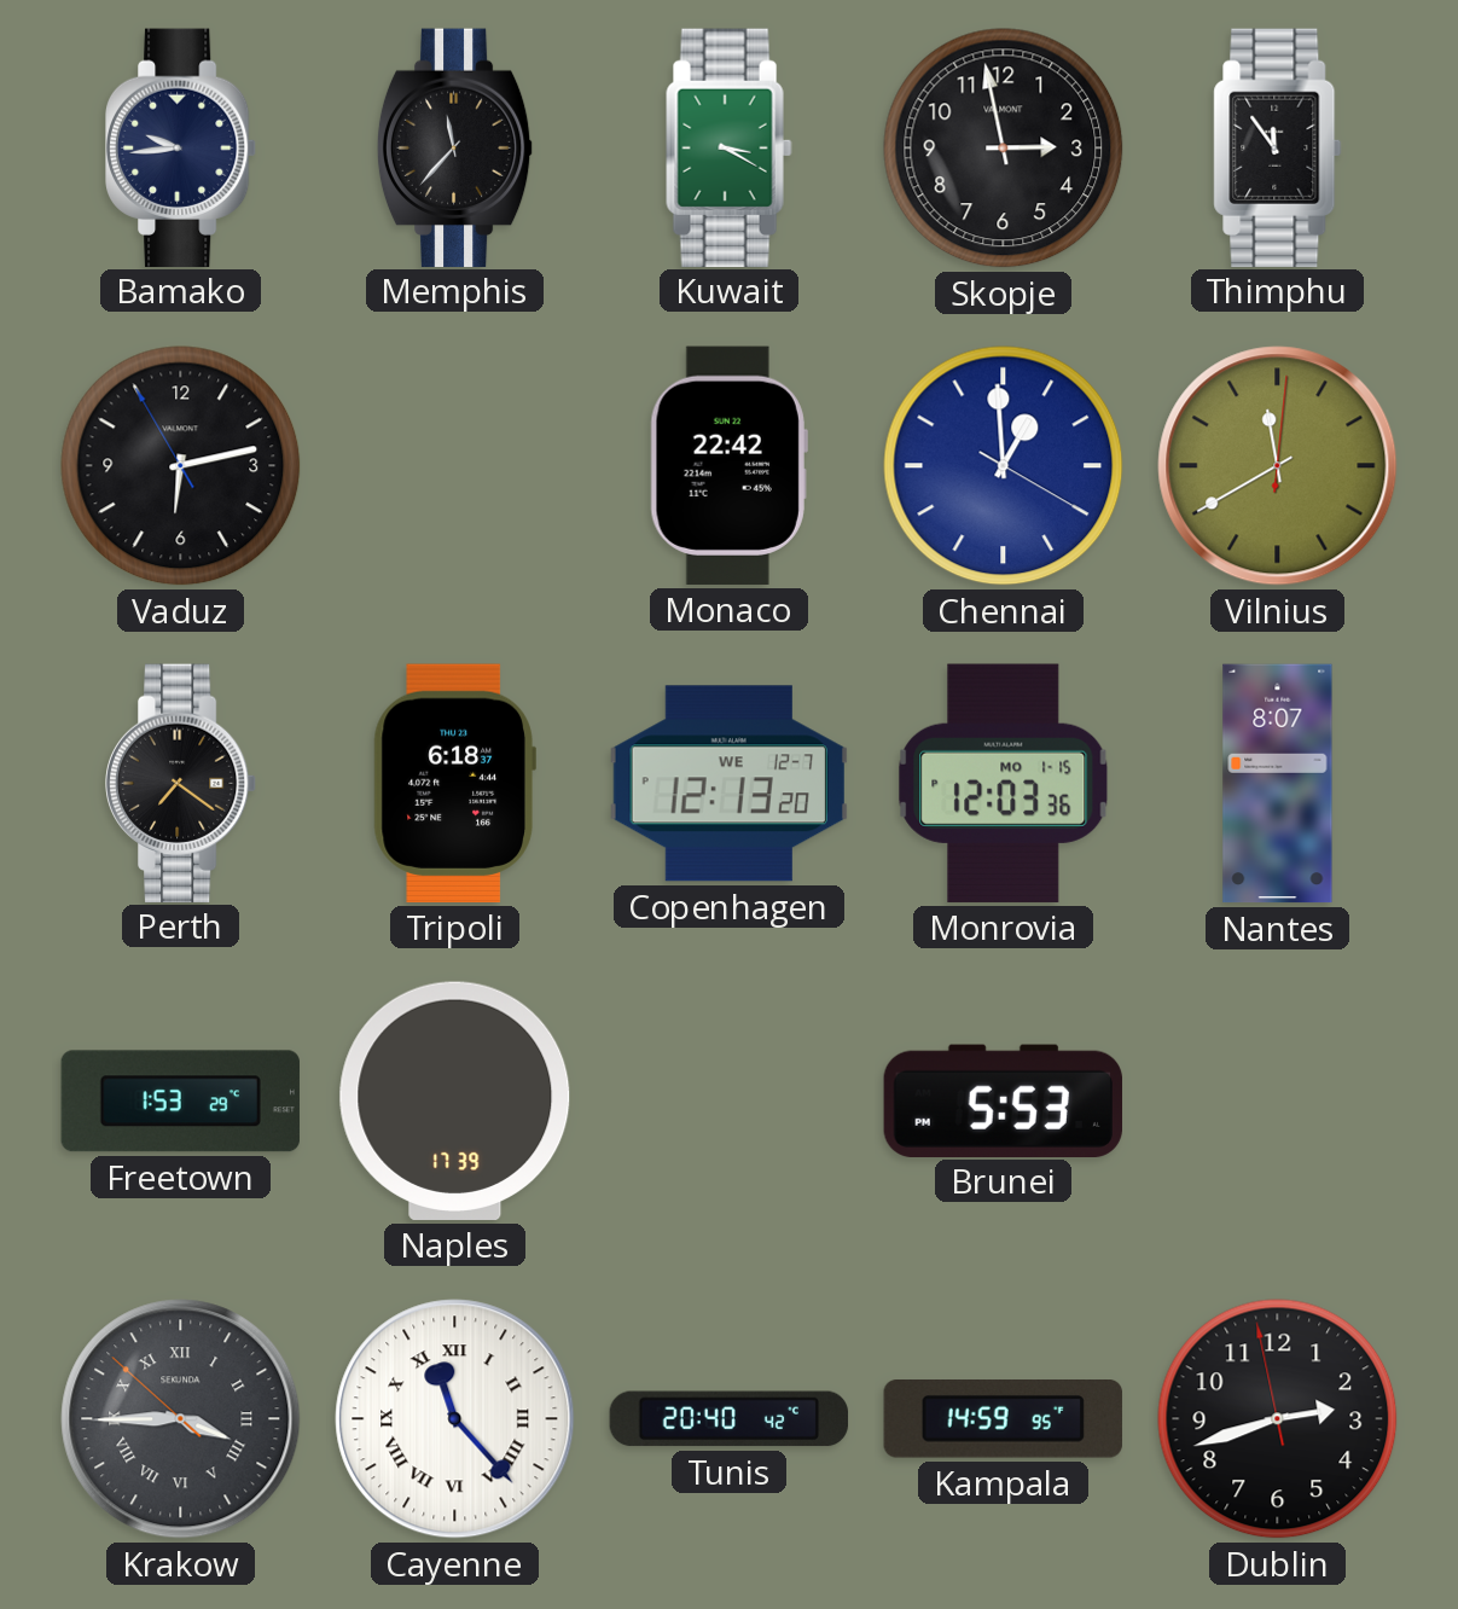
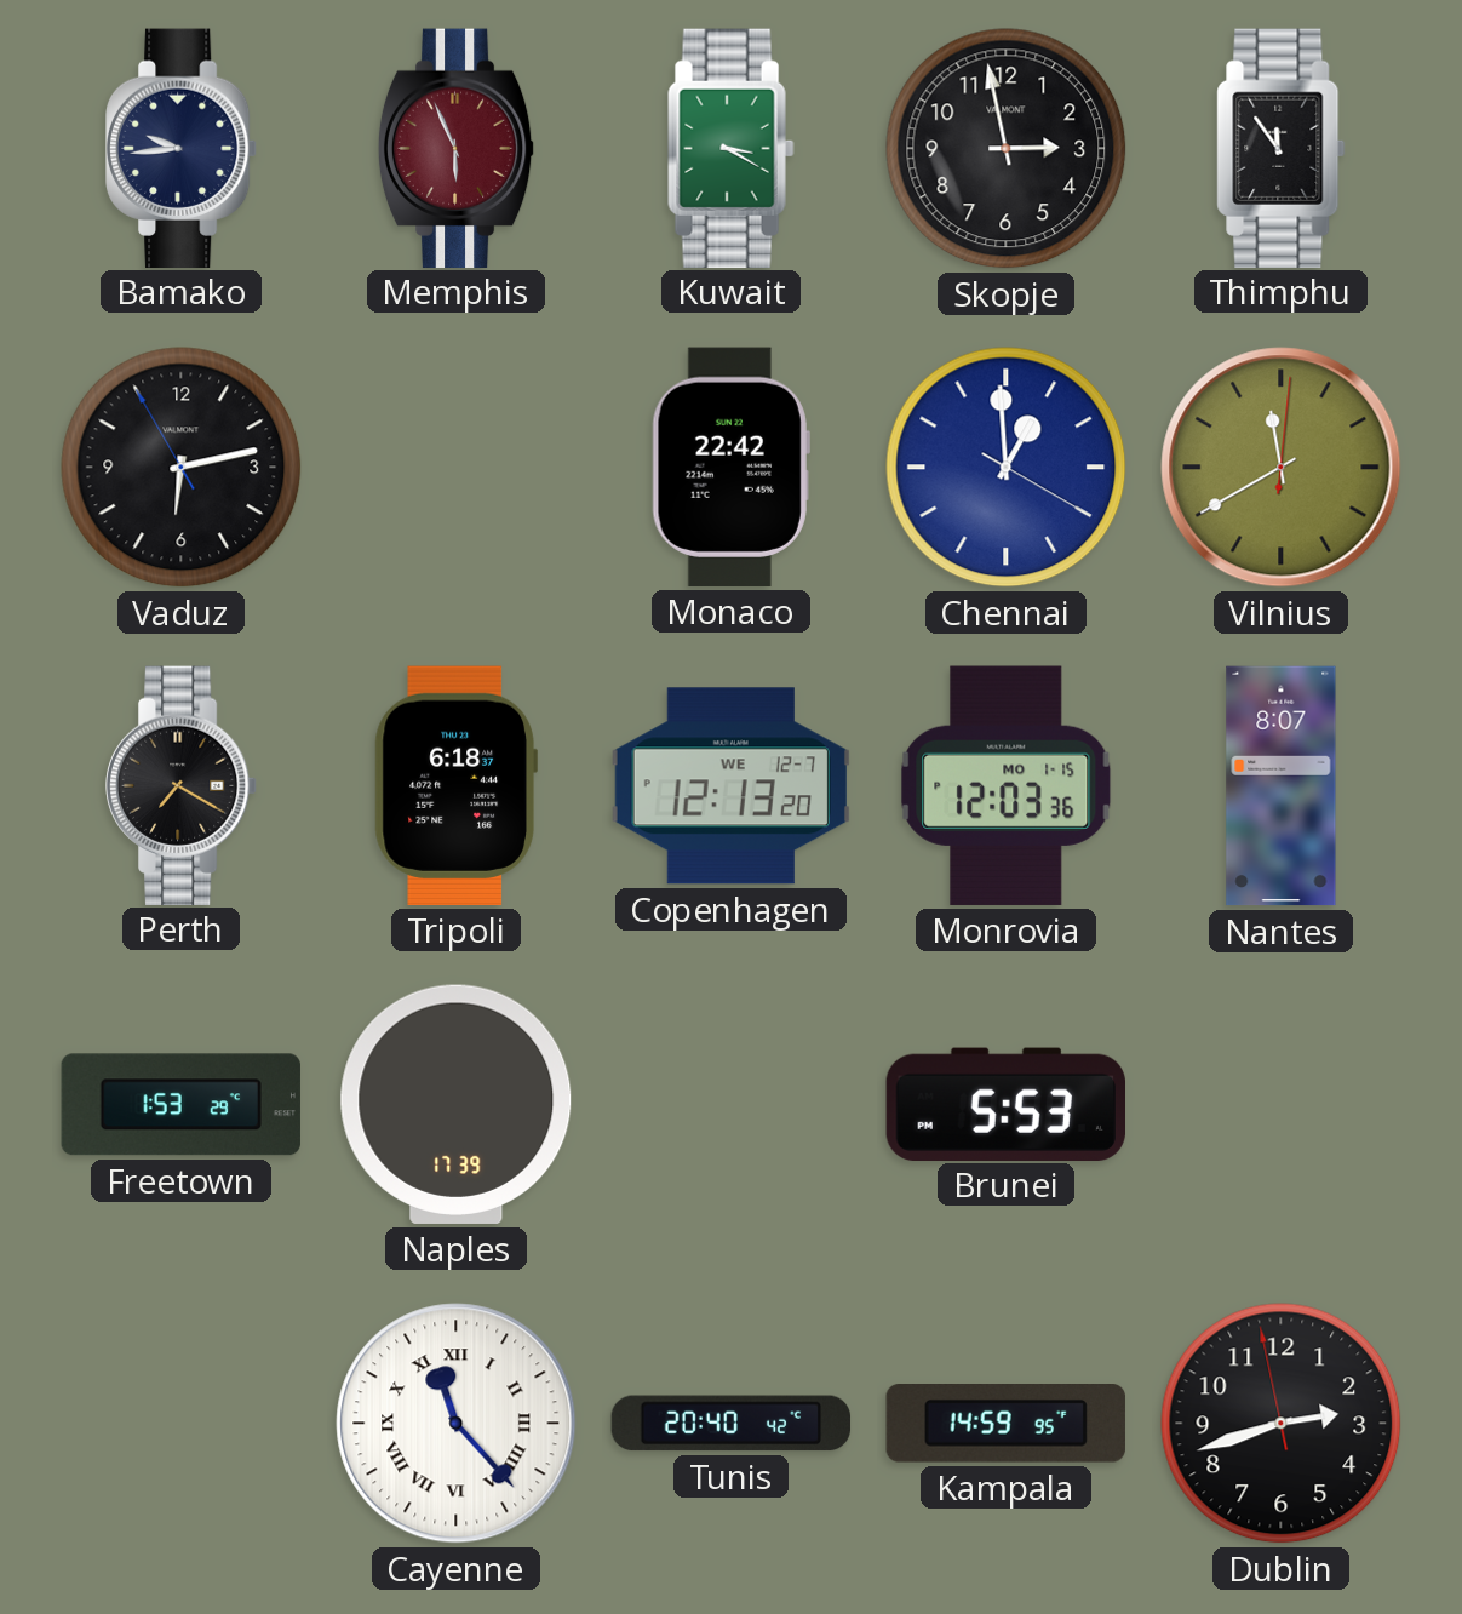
Memphis: 11:37 -> 5:56 (457, 148)
Memphis dial: black -> burgundy (457, 148)
Perth: 7:21 -> 7:20 (183, 785)
Krakow: 3:44 -> none (181, 1419)
